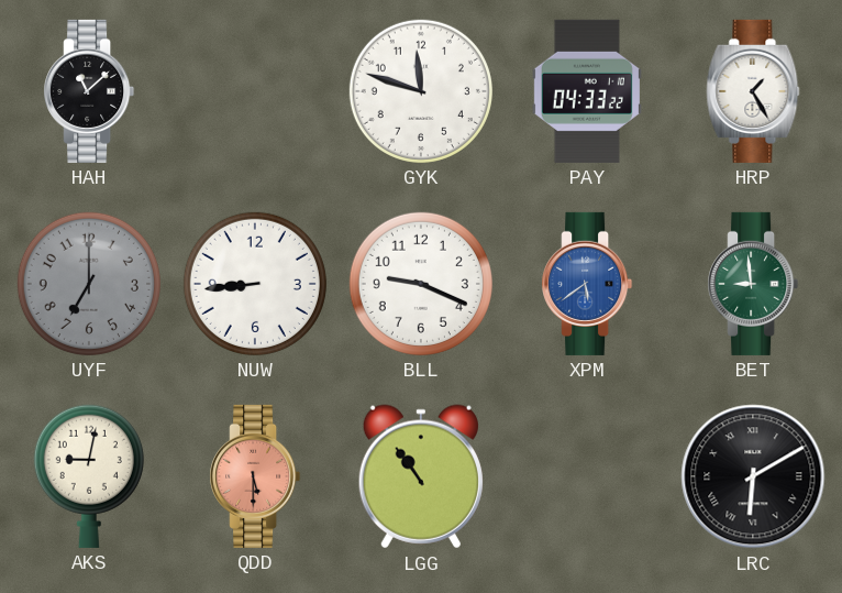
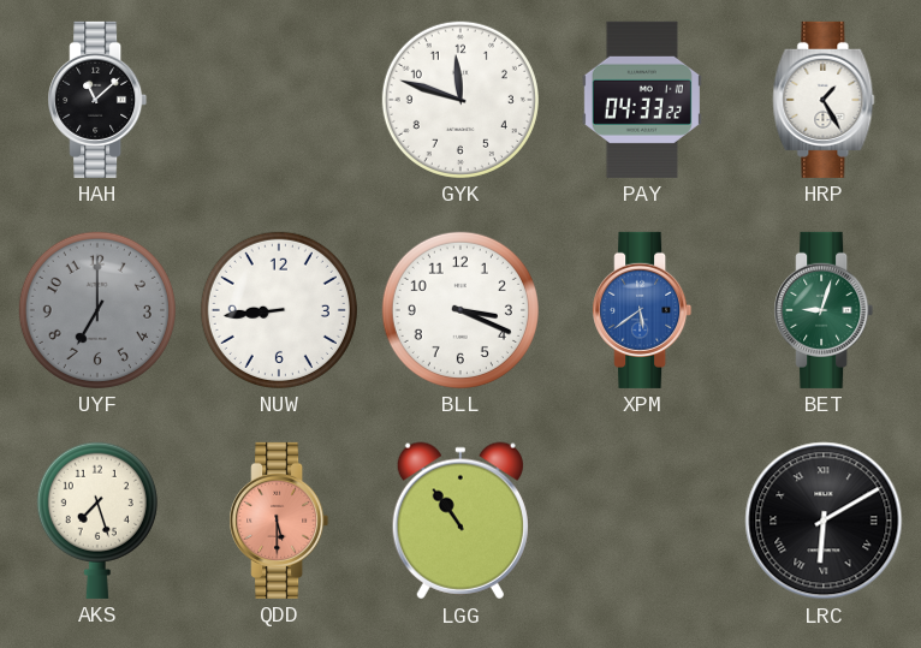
BLL: 9:19 -> 3:19 (460, 310)
BET: 8:59 -> 9:03 (824, 310)
AKS: 9:02 -> 7:27 (97, 521)
